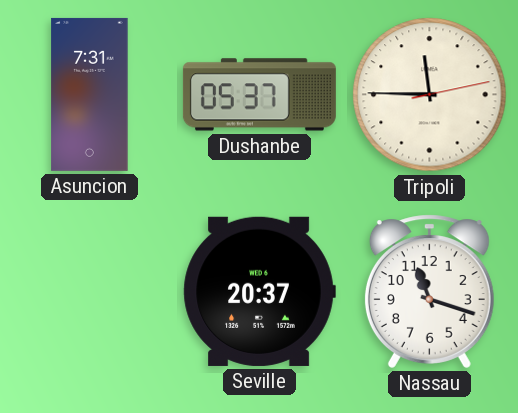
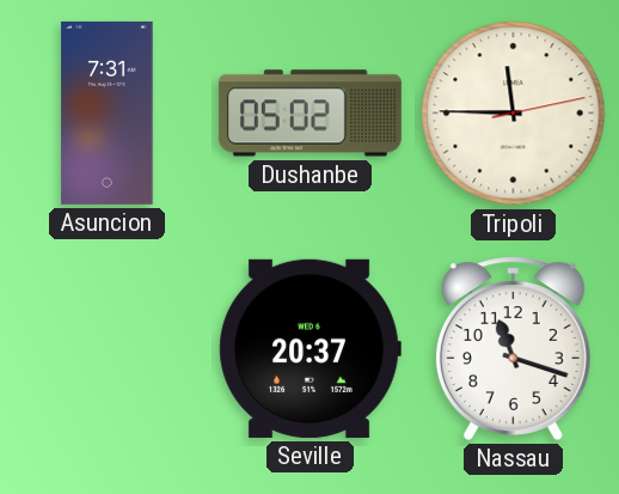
Dushanbe: 05:37 -> 05:02 (309, 114)
